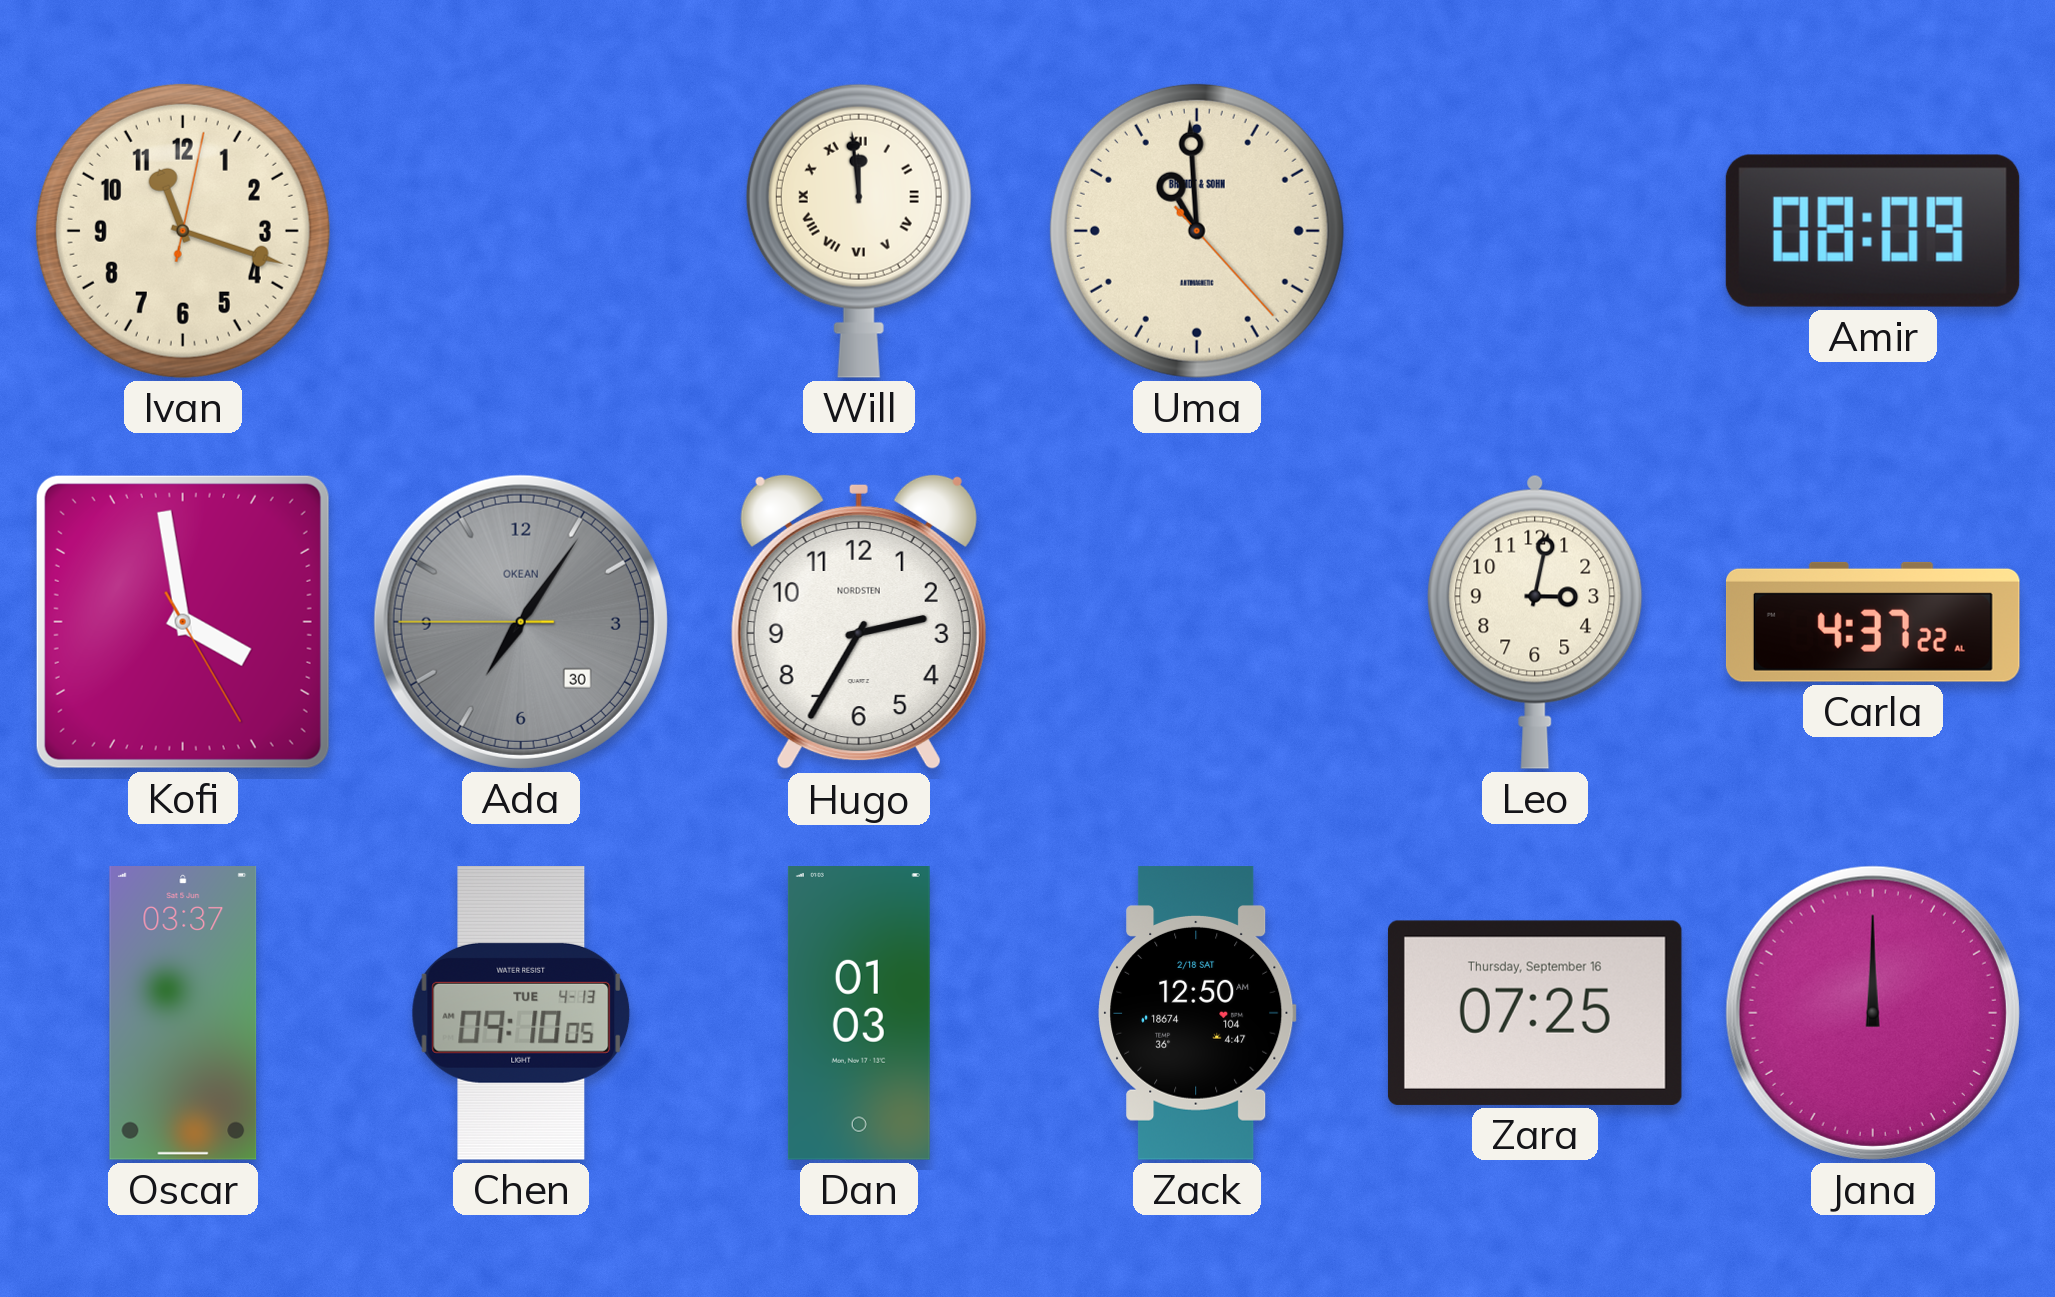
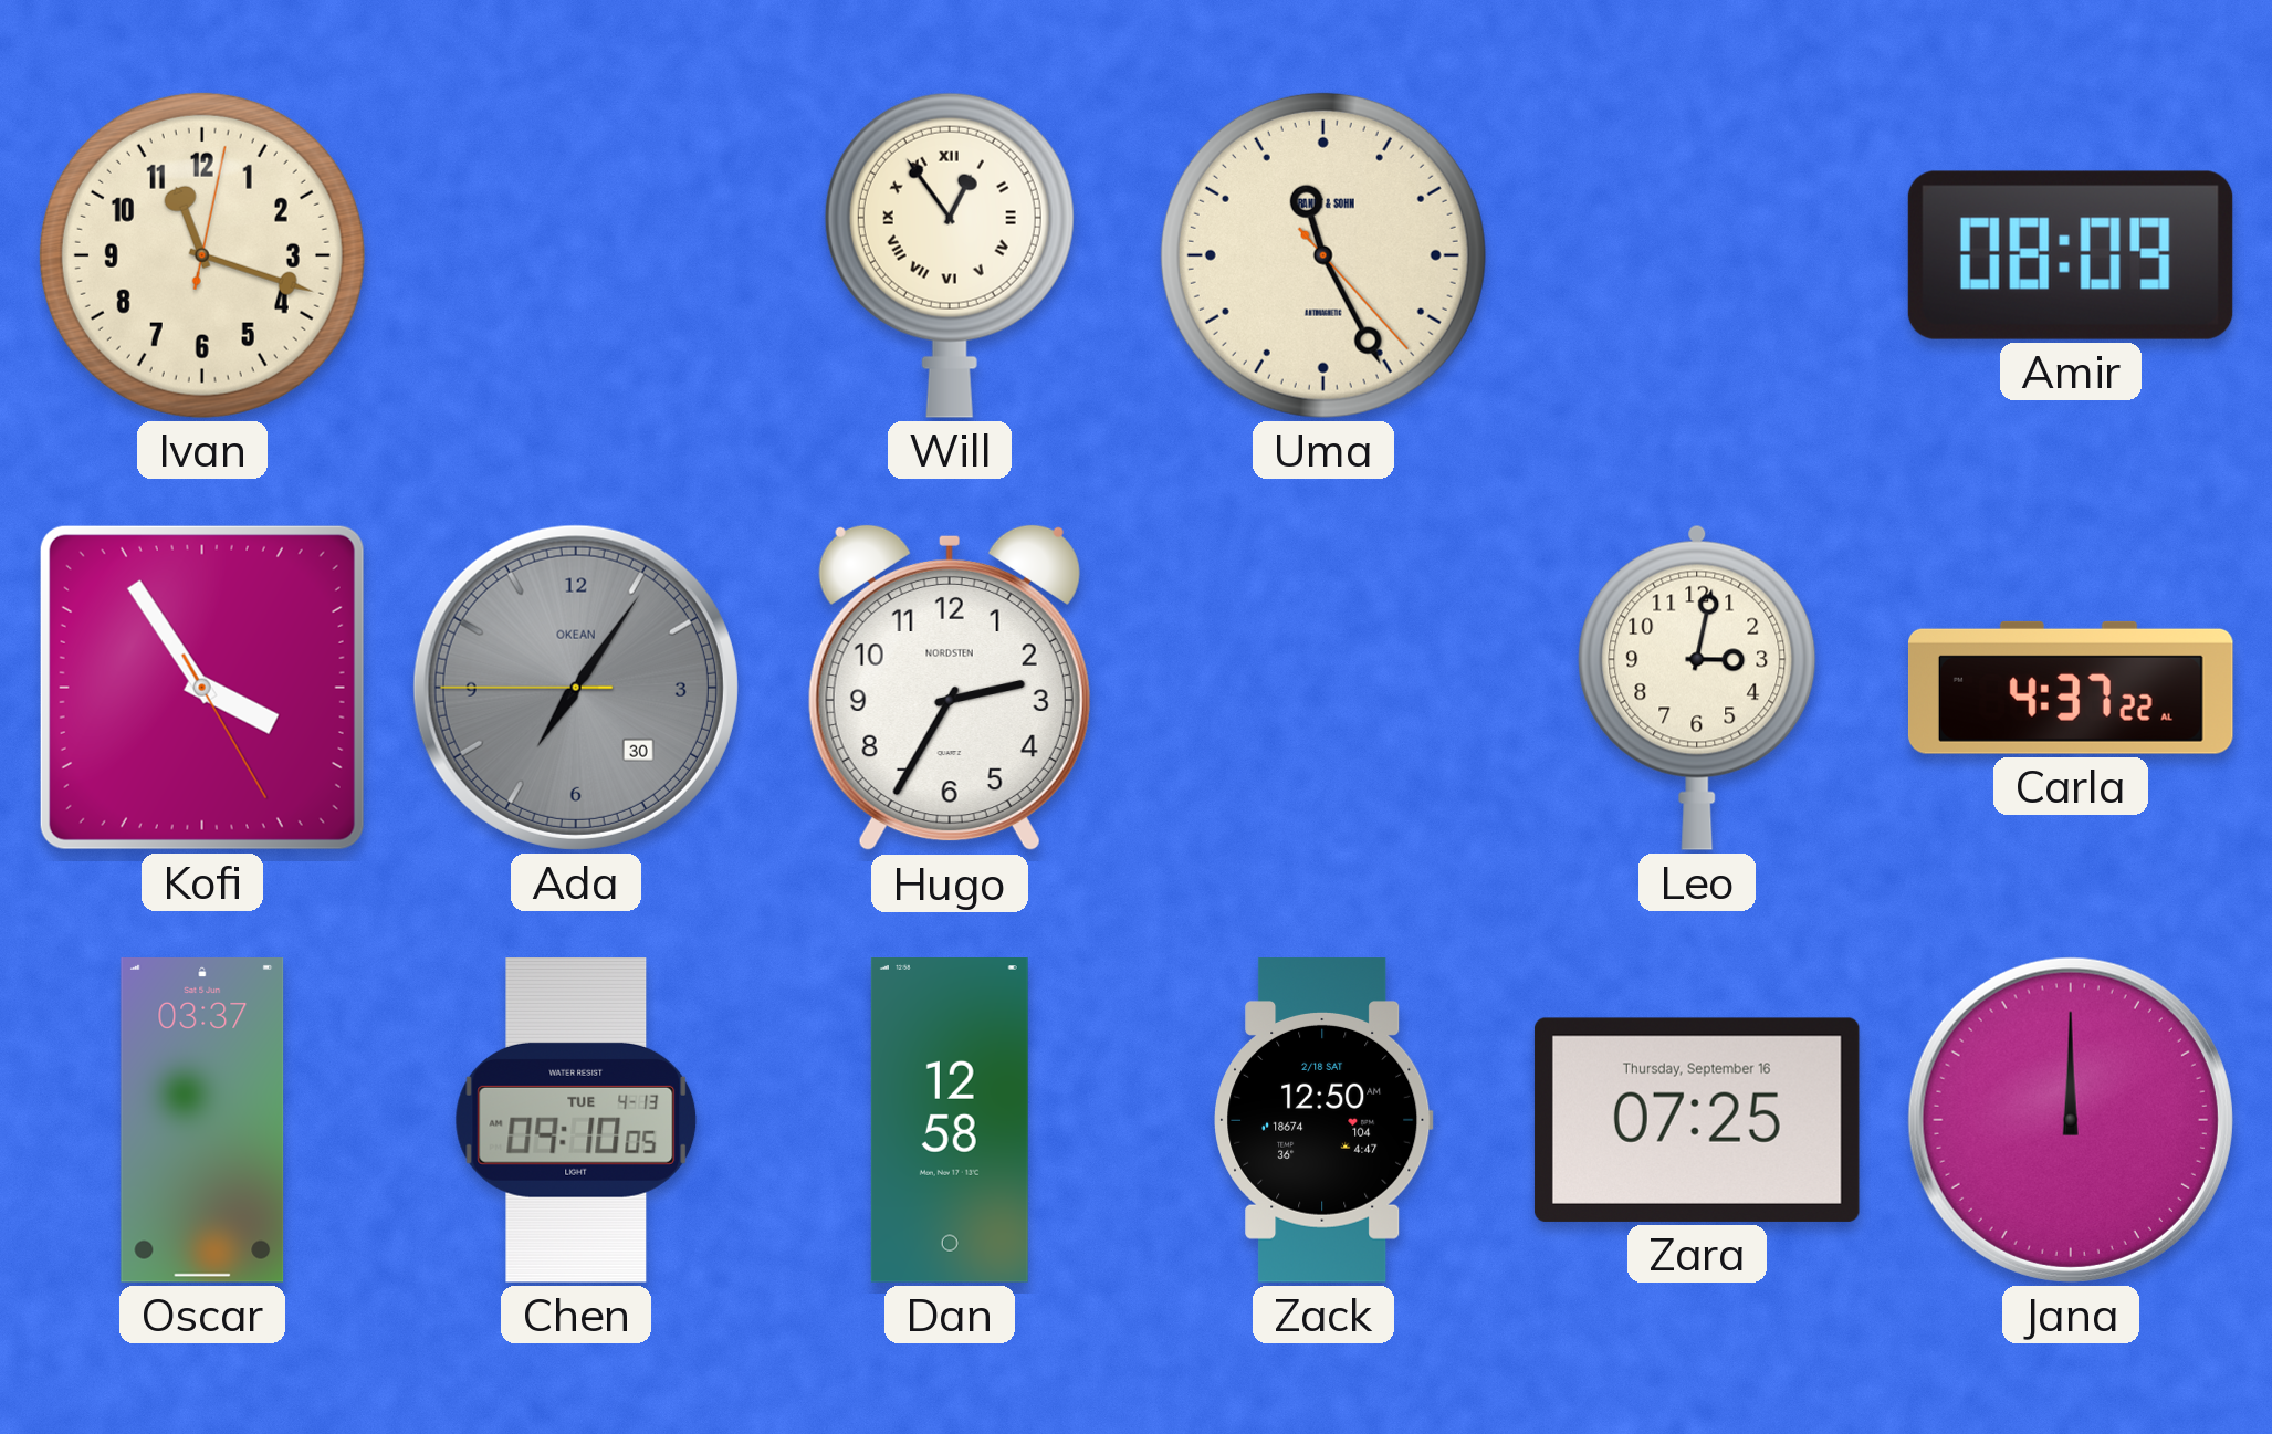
Will: 11:59 -> 12:54 (950, 255)
Uma: 10:59 -> 11:25 (1323, 255)
Kofi: 3:58 -> 3:54 (202, 688)
Dan: 01:03 -> 12:58 (950, 1121)
